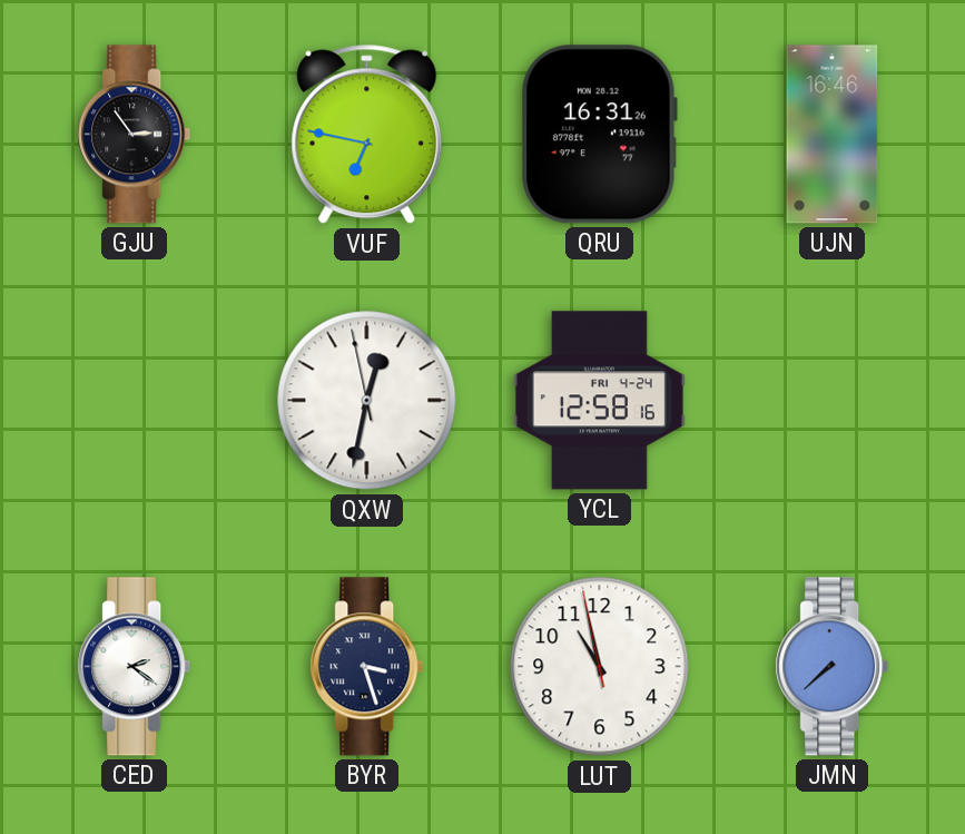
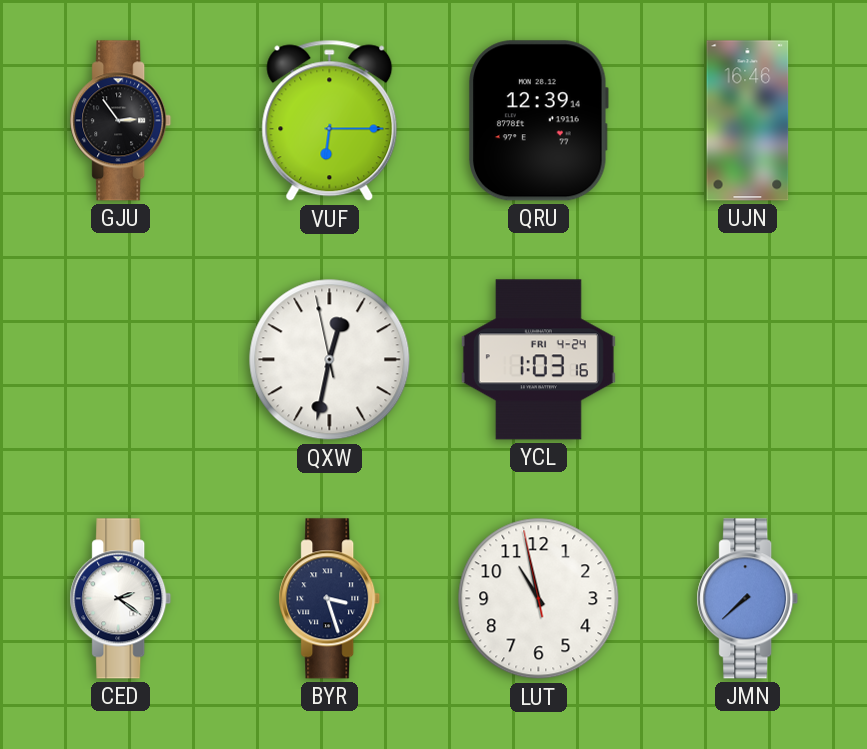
VUF: 6:47 -> 6:15 (330, 121)
QRU: 16:31 -> 12:39 (539, 121)
YCL: 12:58 -> 1:03 (538, 360)
